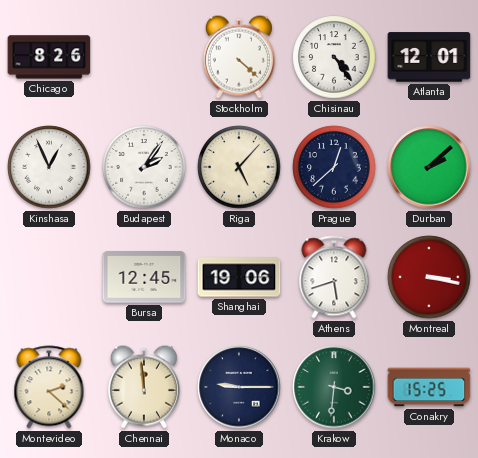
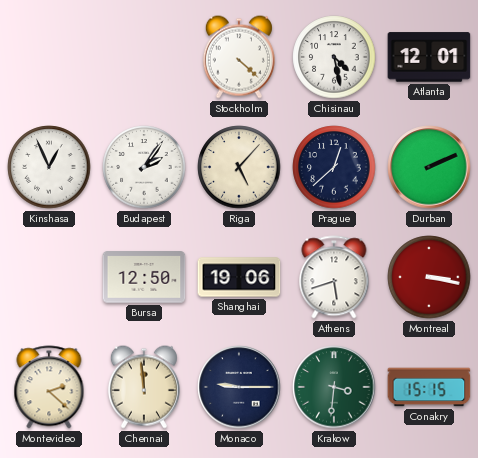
Chicago: 8:26 -> none (49, 57)
Chisinau: 4:24 -> 4:28 (334, 57)
Durban: 2:08 -> 2:11 (429, 167)
Bursa: 12:45 -> 12:50 (144, 277)
Conakry: 15:25 -> 15:15 (429, 387)
